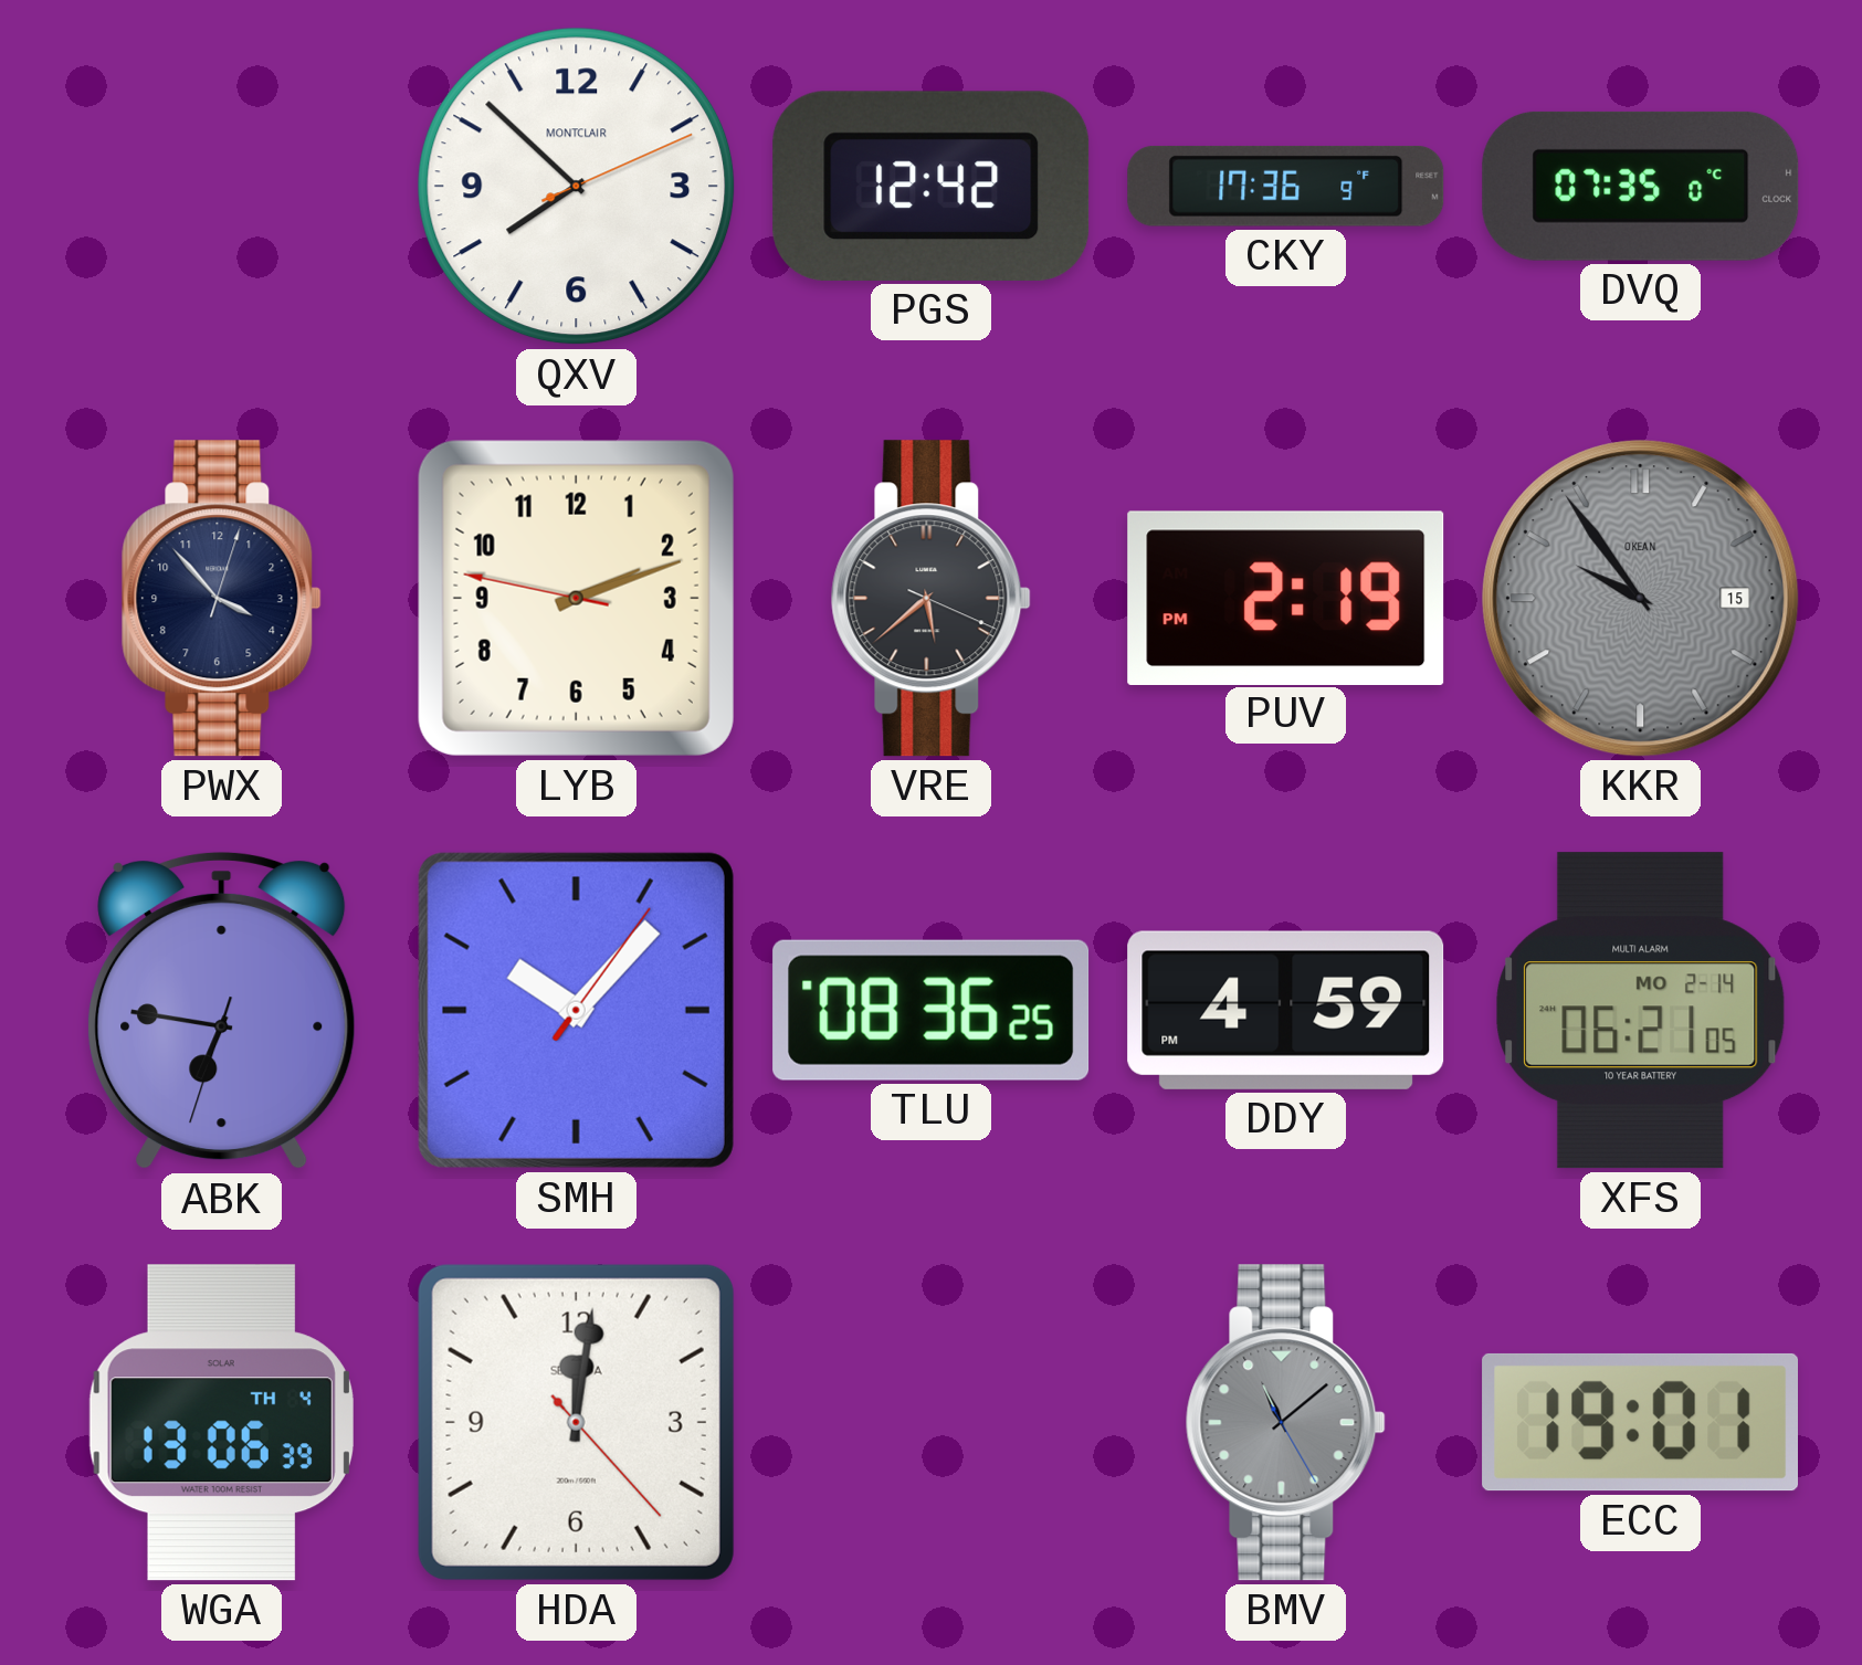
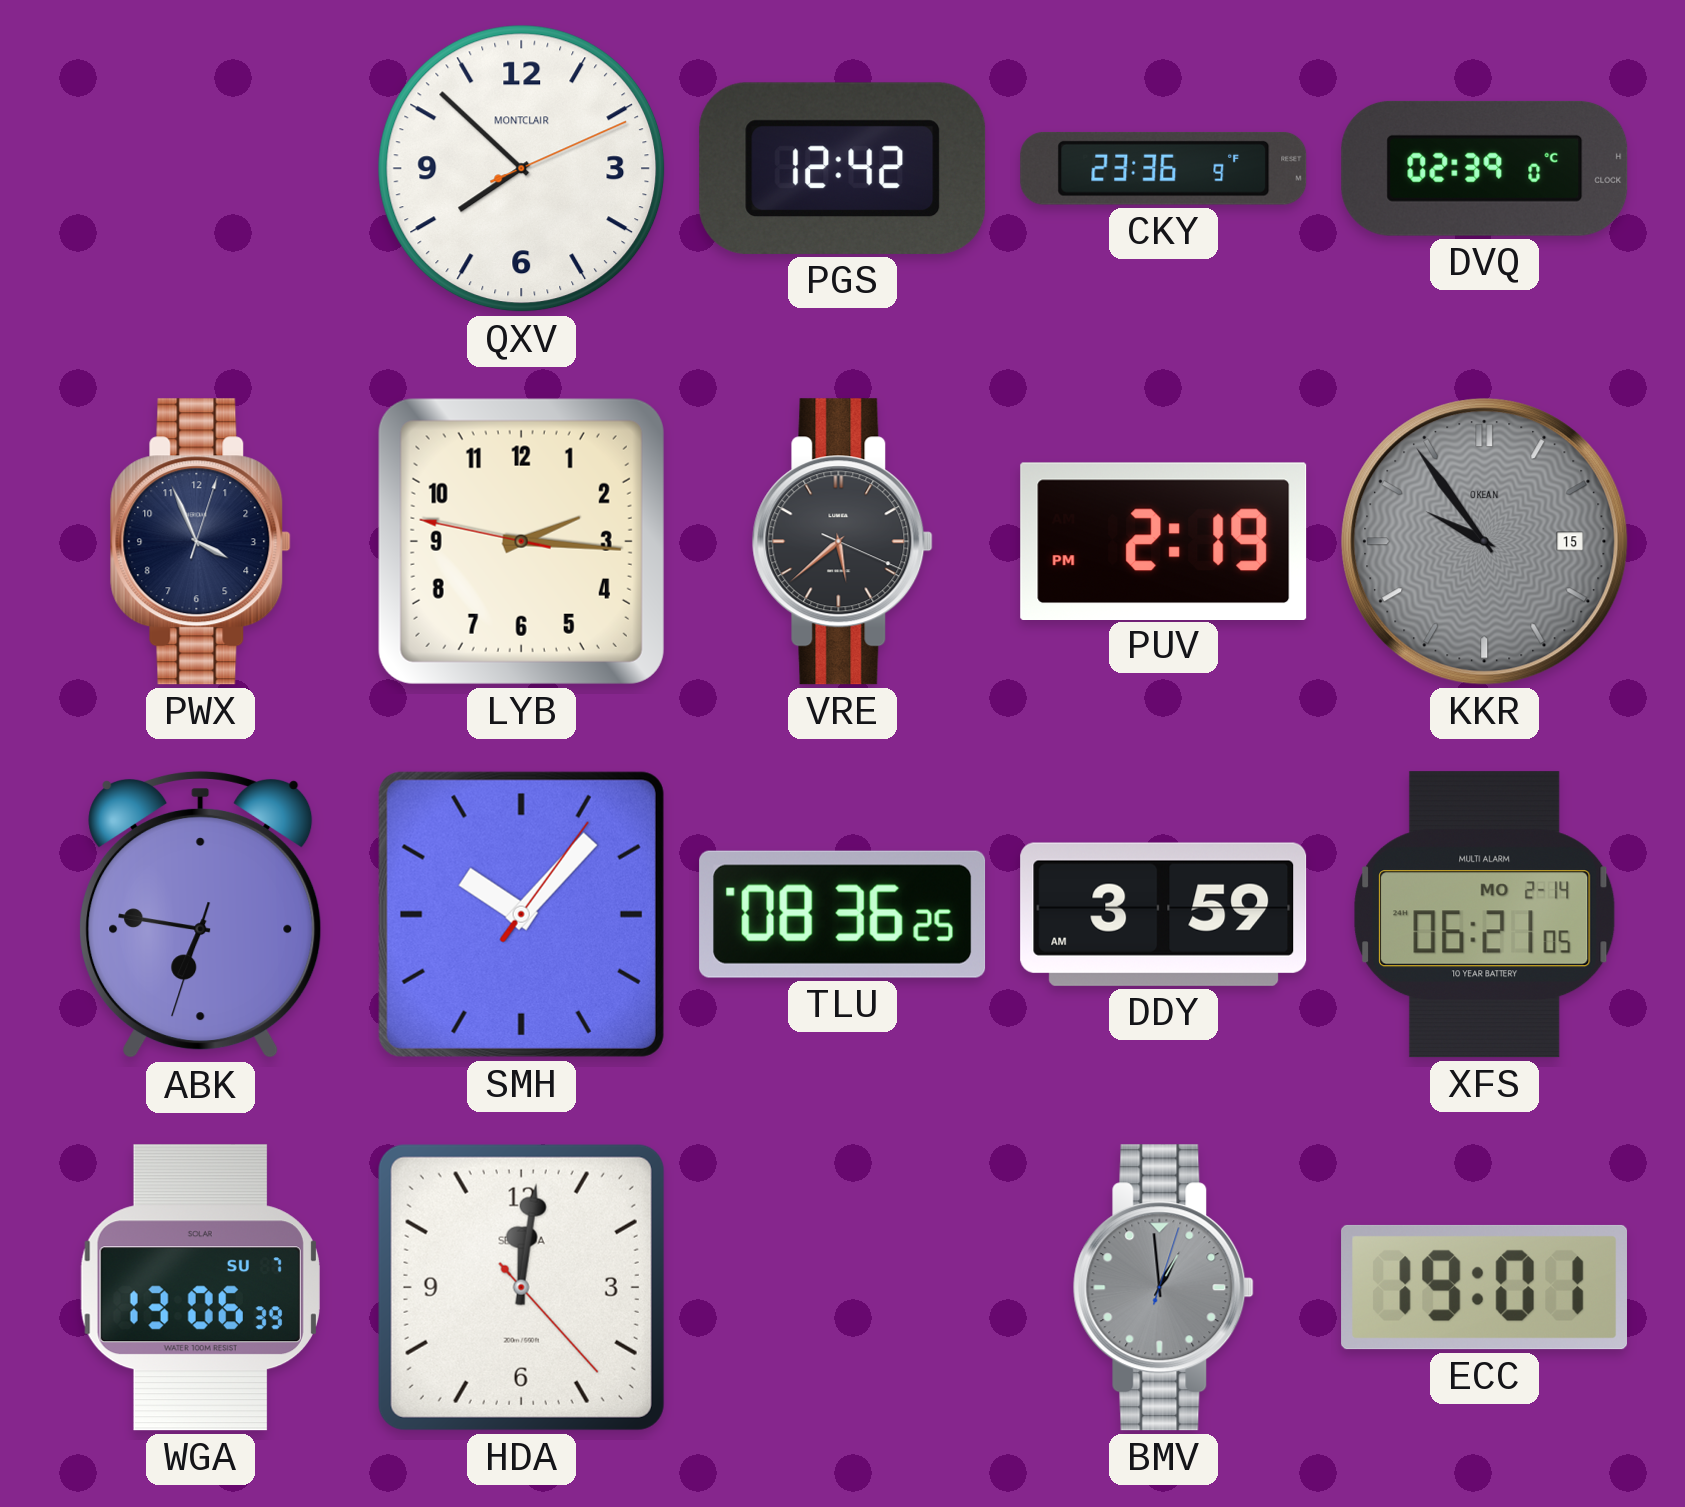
CKY: 17:36 -> 23:36 (1164, 168)
DVQ: 07:35 -> 02:39 (1485, 168)
PWX: 3:53 -> 3:56 (200, 542)
LYB: 2:11 -> 2:15 (521, 541)
DDY: 4:59 -> 3:59 (1164, 914)
WGA date: TH 4 -> SU 7 (200, 1288)
BMV: 11:08 -> 12:59 (1163, 1288)
